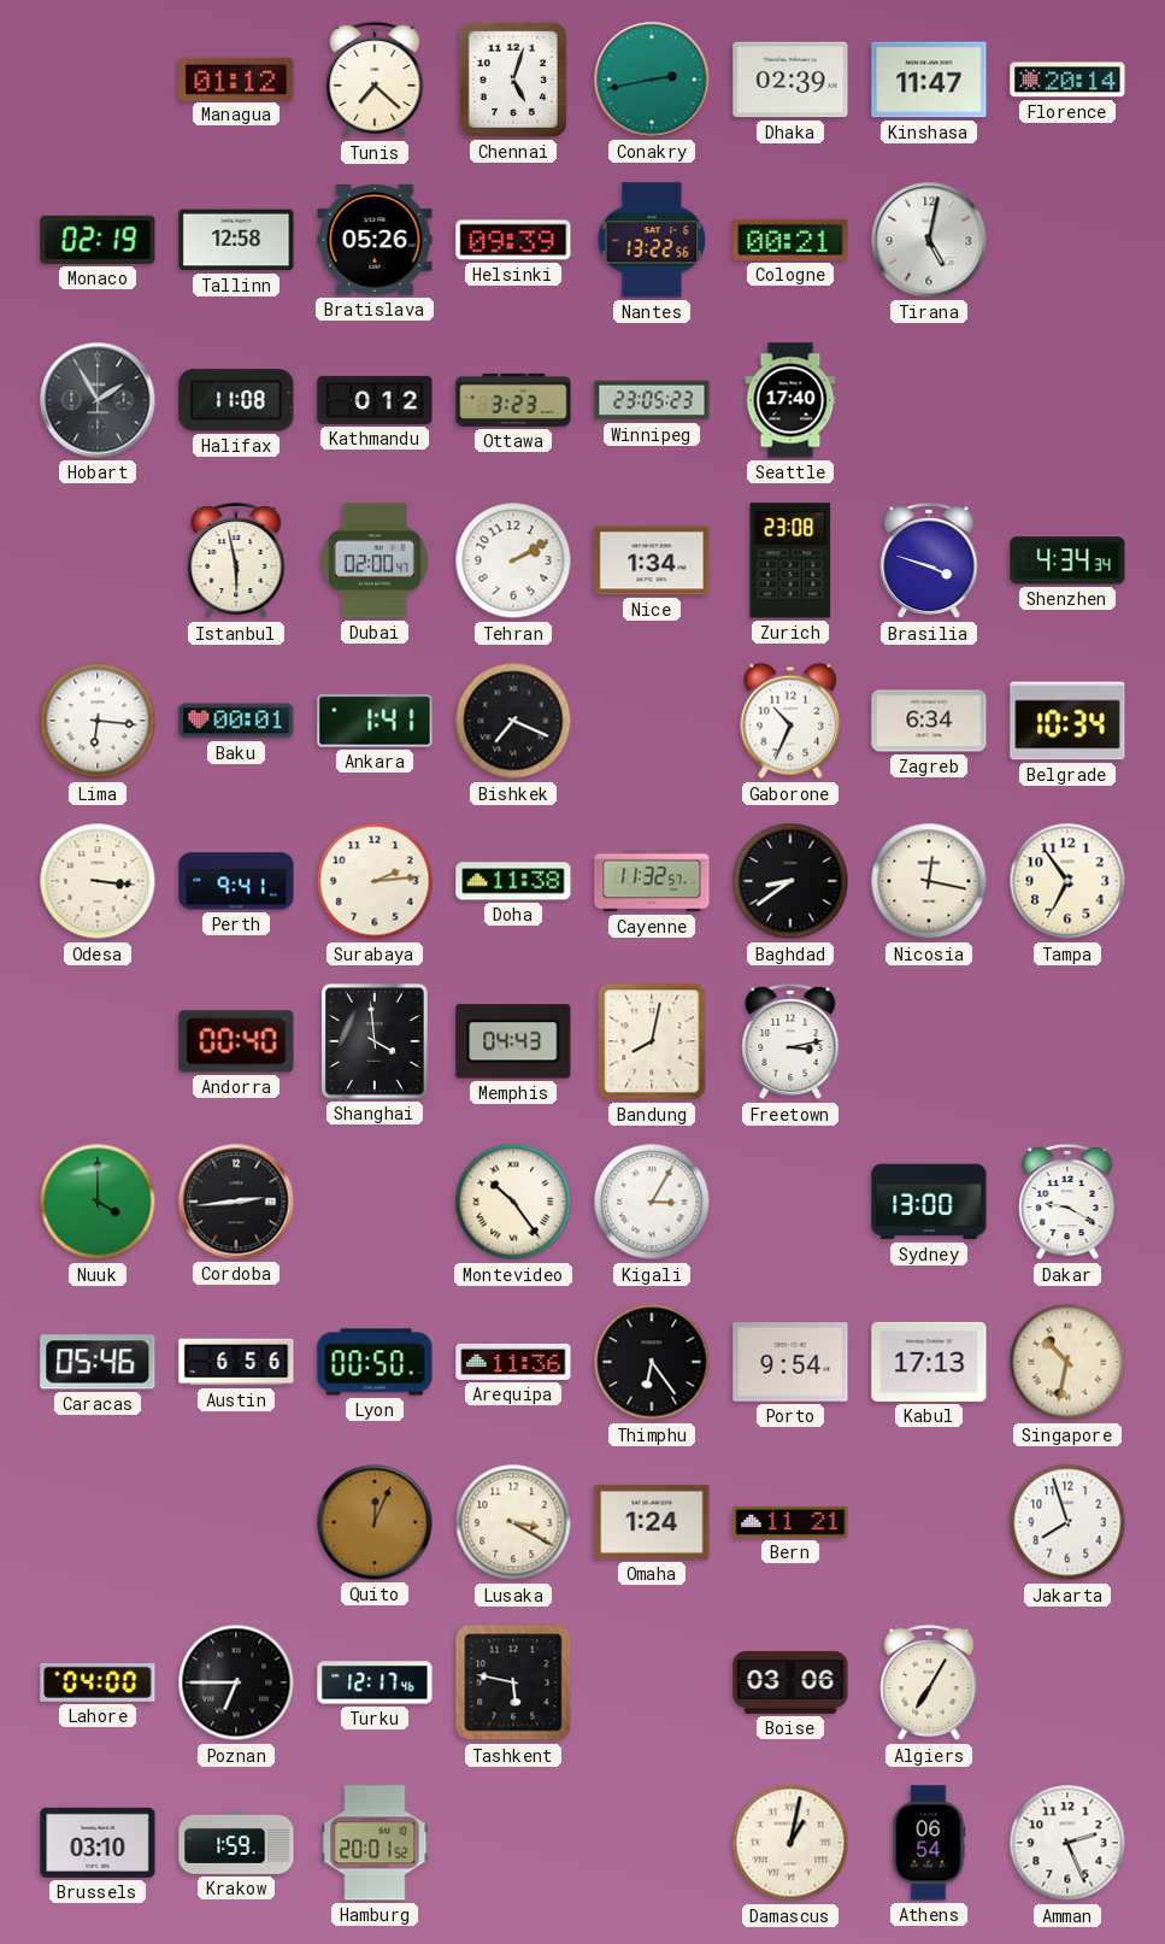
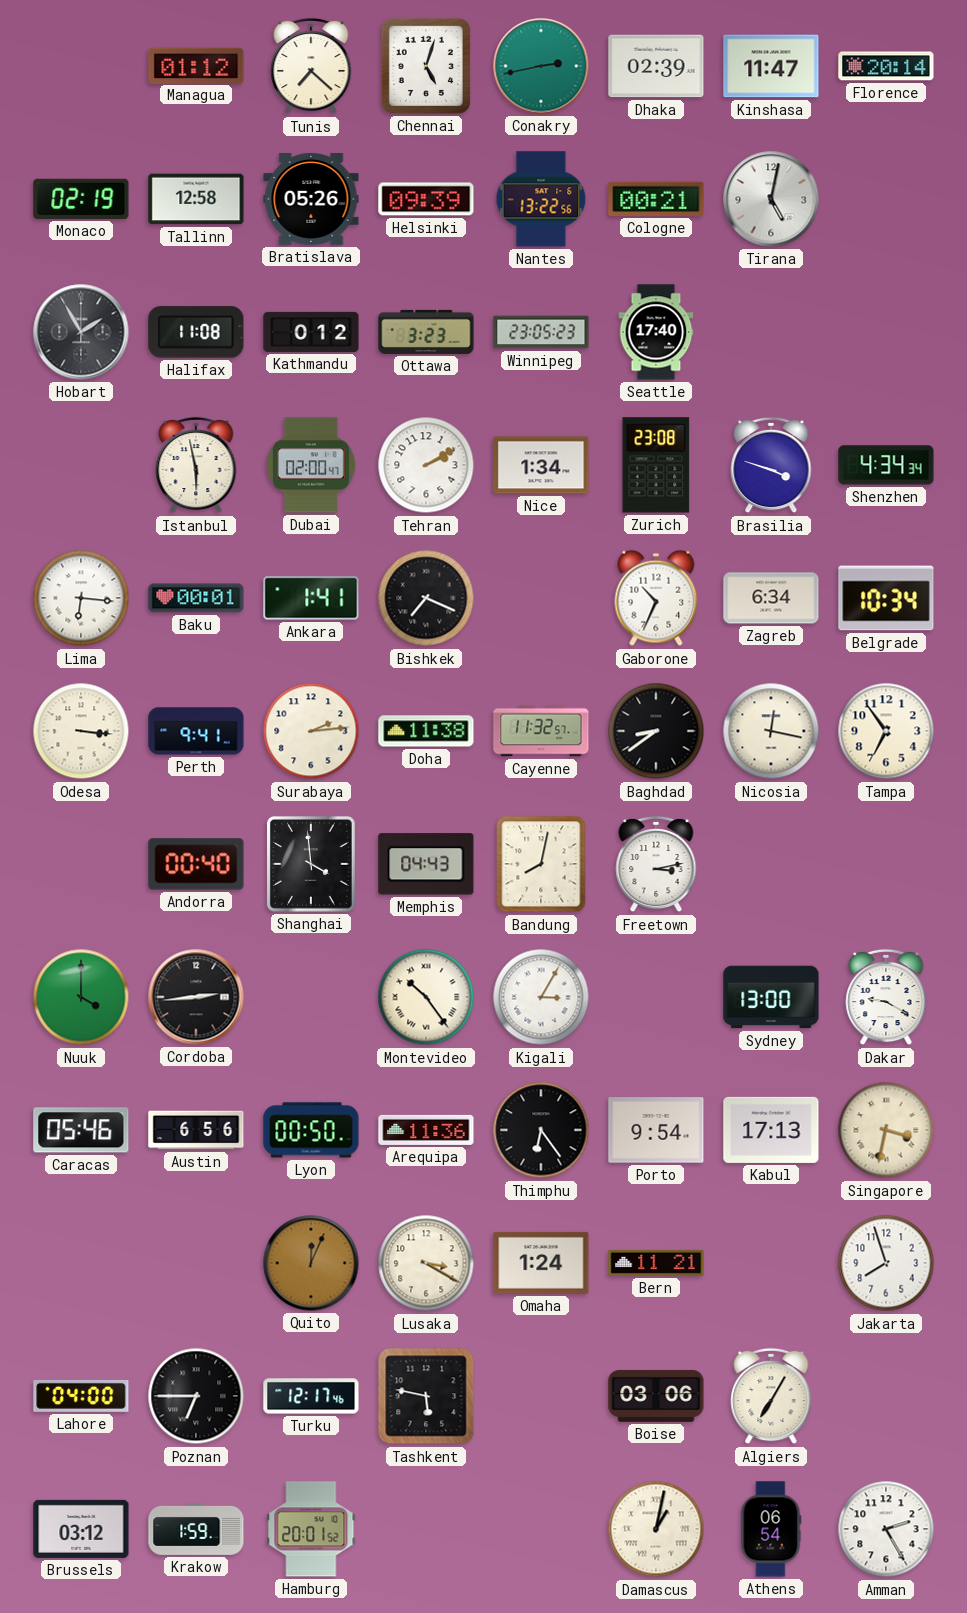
Singapore: 10:32 -> 3:32 (886, 1130)
Brussels: 03:10 -> 03:12 (81, 1529)
Amman: 2:26 -> 2:25 (886, 1529)
